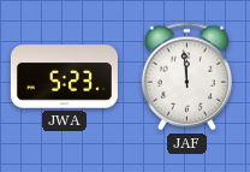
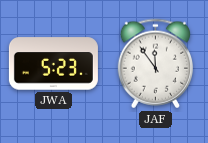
JAF: 11:59 -> 11:54 (155, 64)
